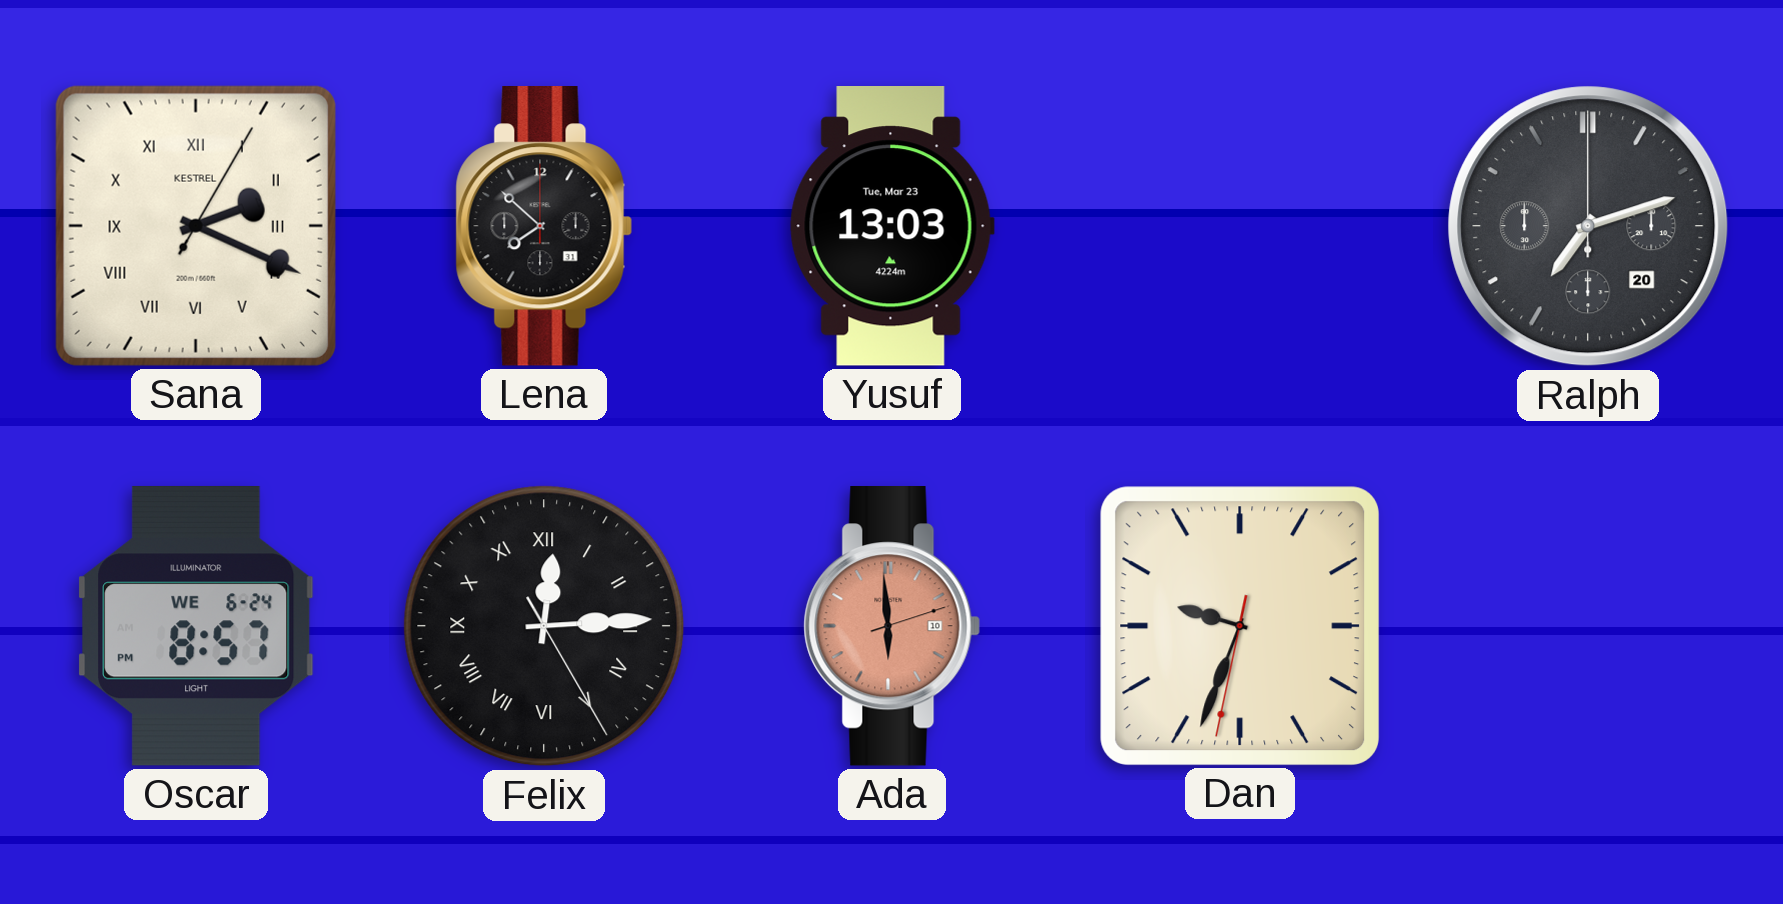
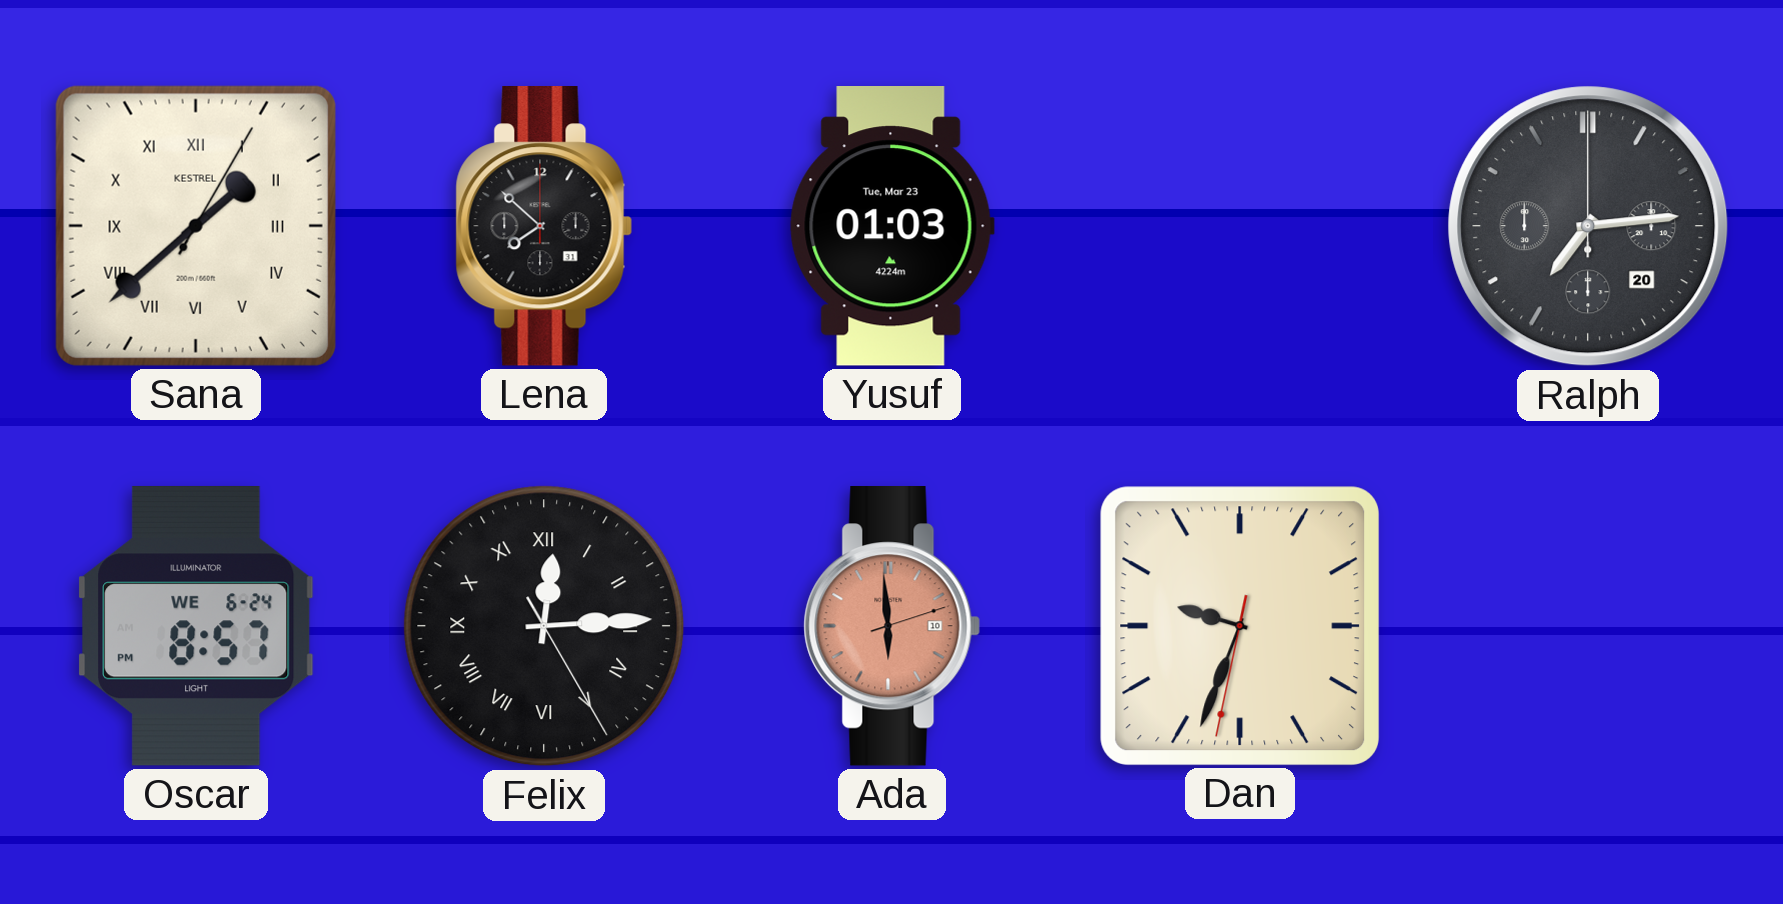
Sana: 2:19 -> 1:38 (196, 226)
Yusuf: 13:03 -> 01:03 (892, 227)
Ralph: 7:12 -> 7:14 (1588, 226)
